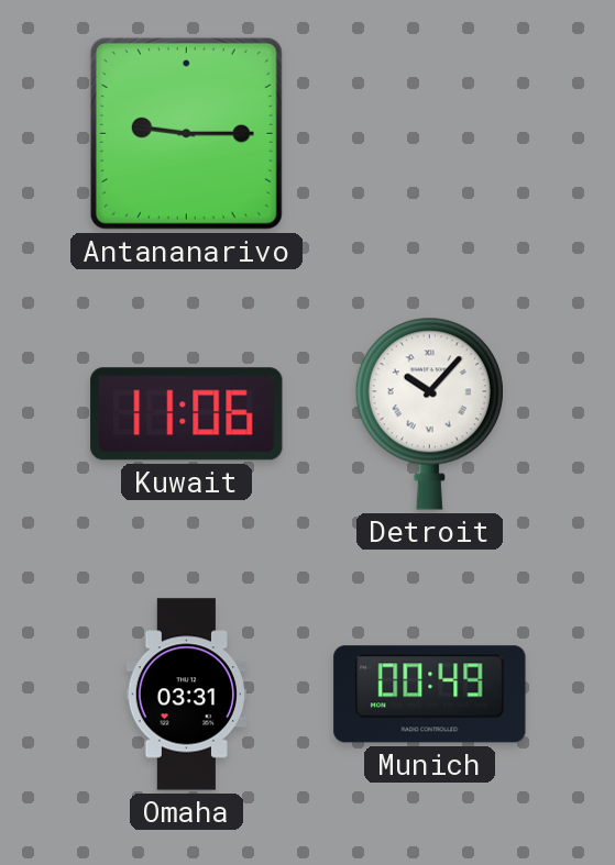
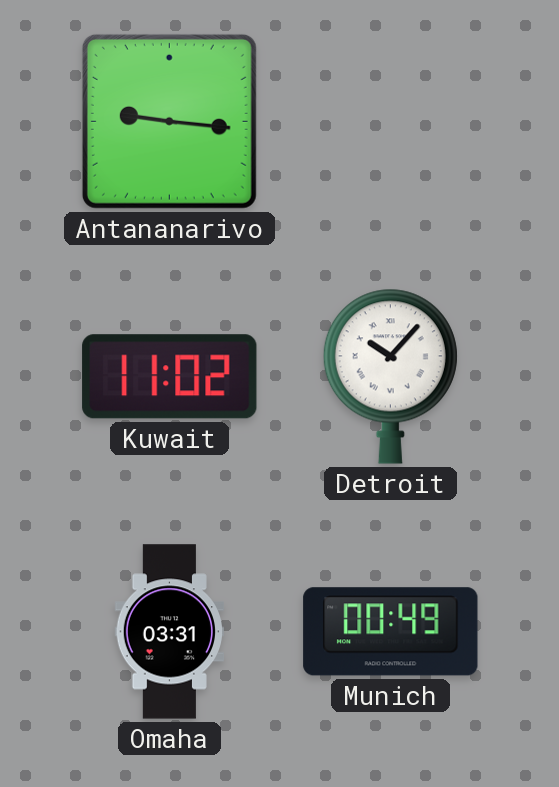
Antananarivo: 9:15 -> 9:16 (169, 121)
Kuwait: 11:06 -> 11:02 (170, 377)
